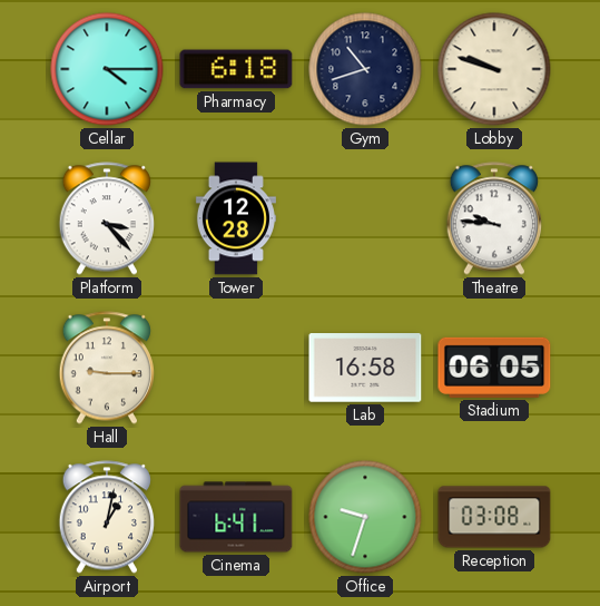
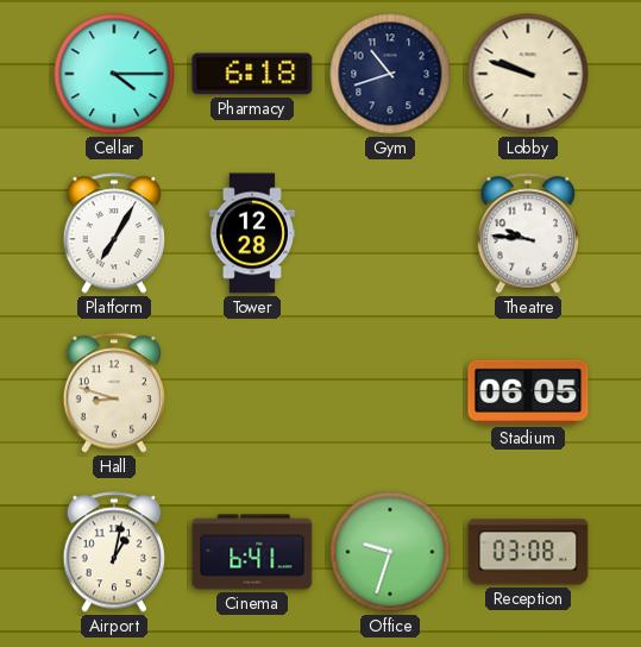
Platform: 3:23 -> 7:05 (113, 233)
Hall: 9:15 -> 8:48 (113, 392)
Lab: 16:58 -> none (365, 368)
